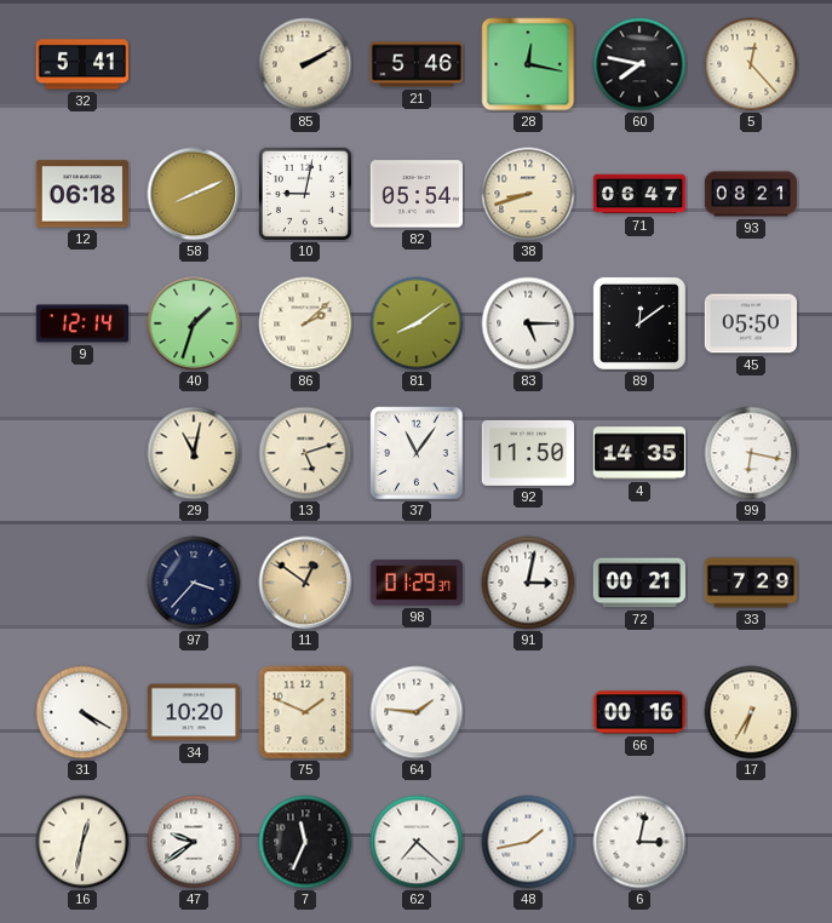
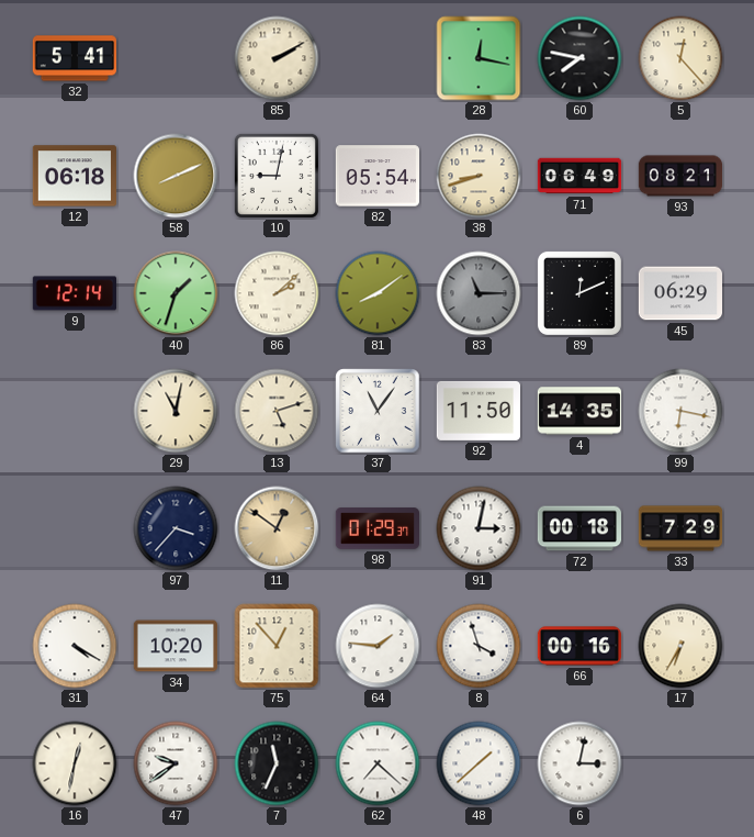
21: 5:46 -> none (417, 64)
71: 06:47 -> 06:49 (579, 176)
83: 5:15 -> 11:15 (479, 293)
83 dial: white -> grey (479, 293)
89: 12:09 -> 12:11 (579, 293)
45: 05:50 -> 06:29 (679, 293)
72: 00:21 -> 00:18 (578, 528)
75: 1:49 -> 12:53 (277, 646)
8: none -> 3:57 (479, 646)
48: 1:43 -> 1:38 (479, 763)
